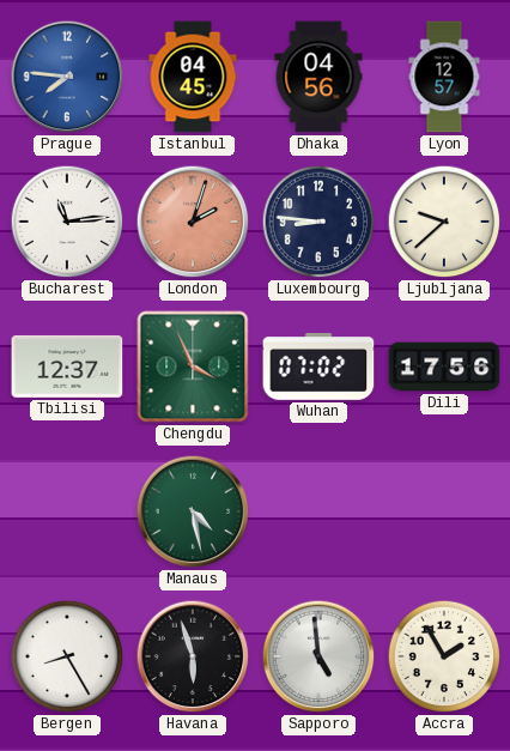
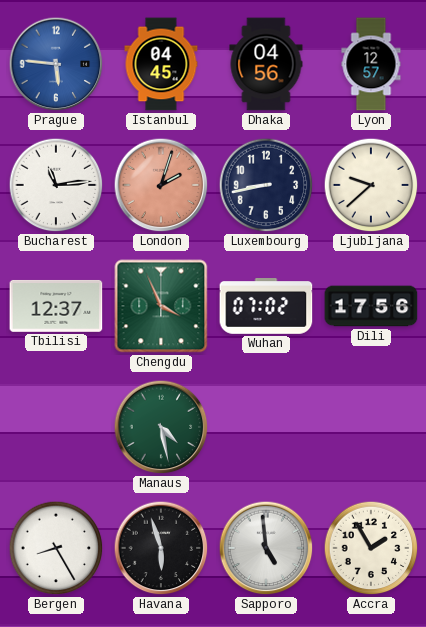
Prague: 7:46 -> 5:46 (56, 64)
Luxembourg: 8:46 -> 8:43 (266, 185)
